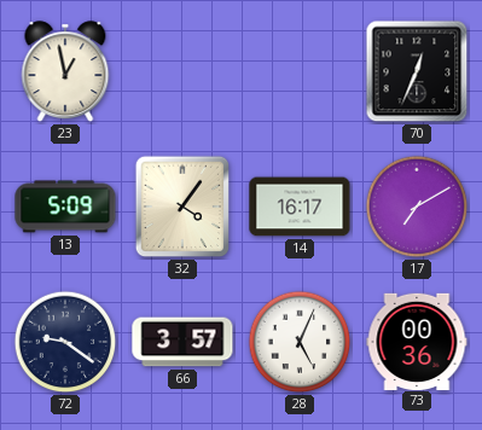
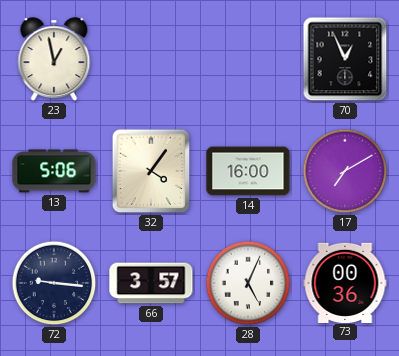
70: 12:34 -> 12:56 (345, 59)
13: 5:09 -> 5:06 (54, 171)
14: 16:17 -> 16:00 (248, 171)
72: 9:21 -> 9:16 (54, 283)
